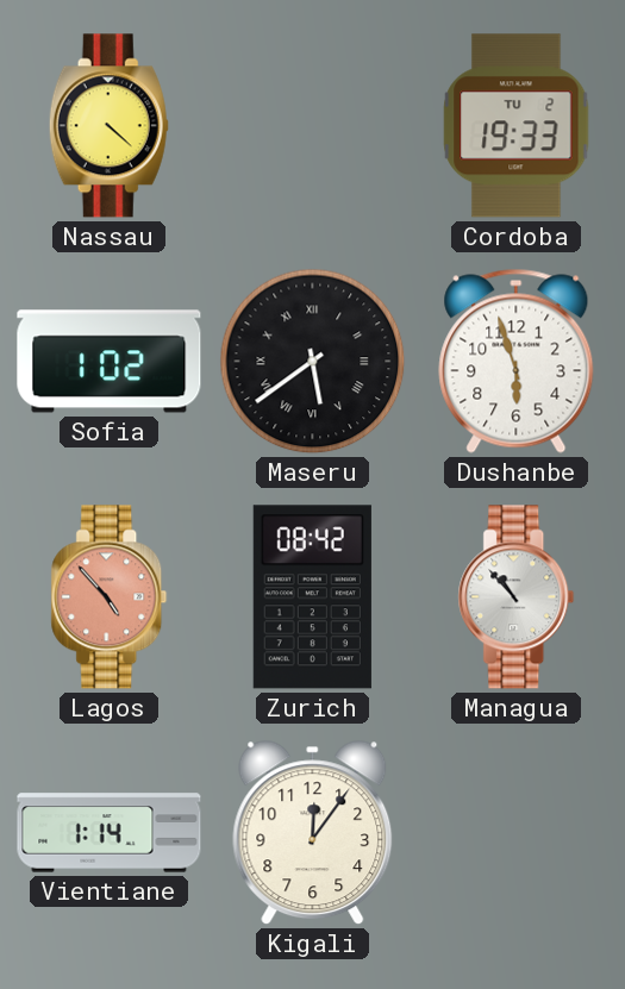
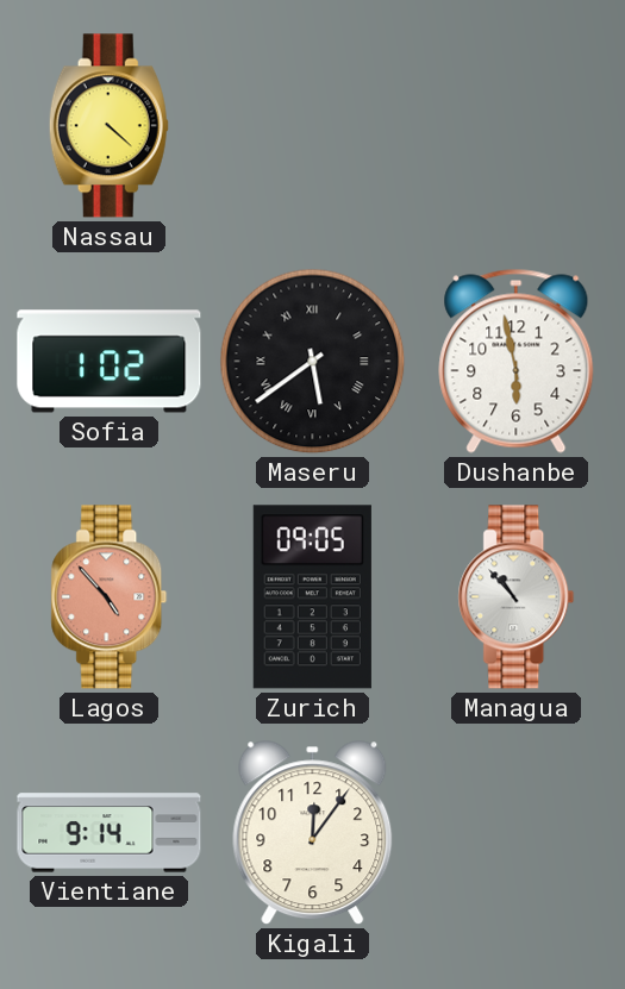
Cordoba: 19:33 -> none (517, 126)
Dushanbe: 5:57 -> 5:58 (517, 361)
Zurich: 08:42 -> 09:05 (312, 597)
Vientiane: 1:14 -> 9:14 (110, 833)
